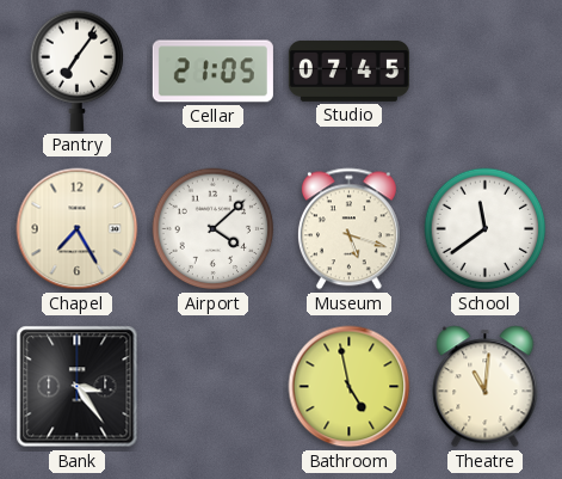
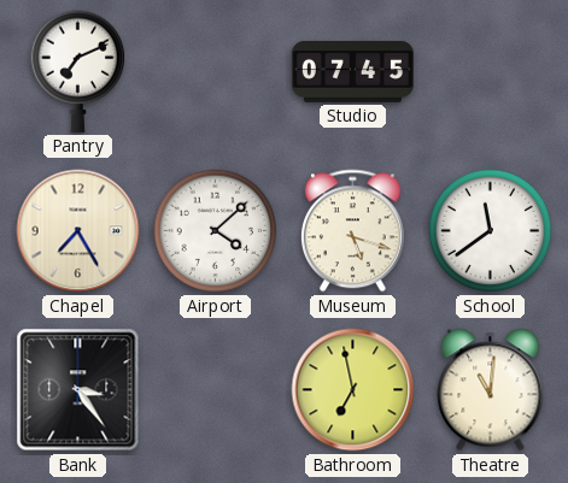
Pantry: 7:06 -> 7:11 (78, 71)
Cellar: 21:05 -> none (212, 72)
Bathroom: 4:58 -> 6:58 (353, 390)
